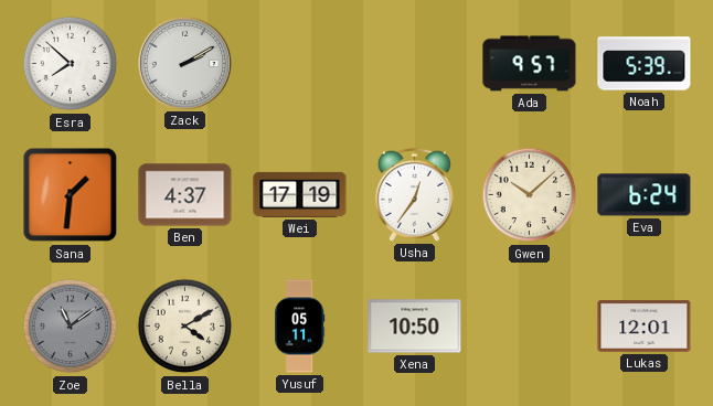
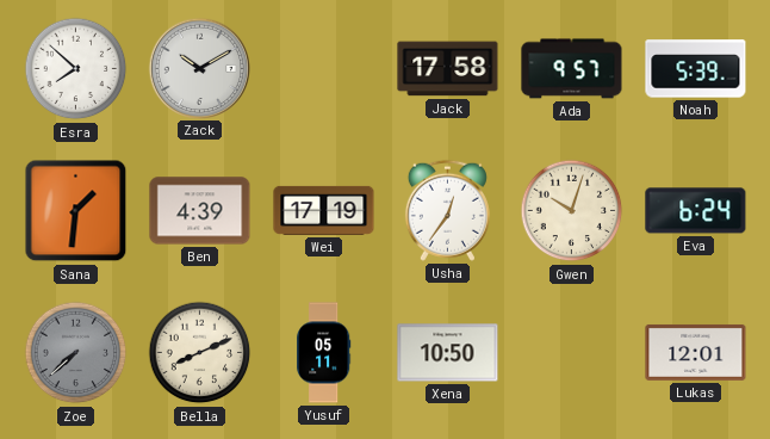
Zack: 2:10 -> 10:10 (199, 68)
Jack: none -> 17:58 (448, 69)
Ben: 4:37 -> 4:39 (200, 211)
Gwen: 10:08 -> 10:03 (572, 211)
Zoe: 11:09 -> 7:38 (76, 353)
Bella: 4:10 -> 8:11 (200, 353)
